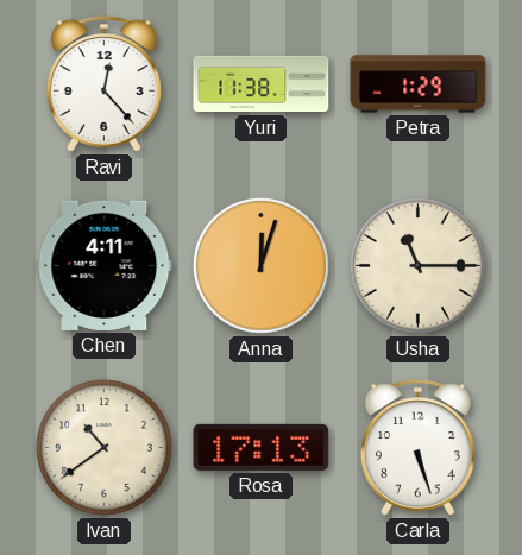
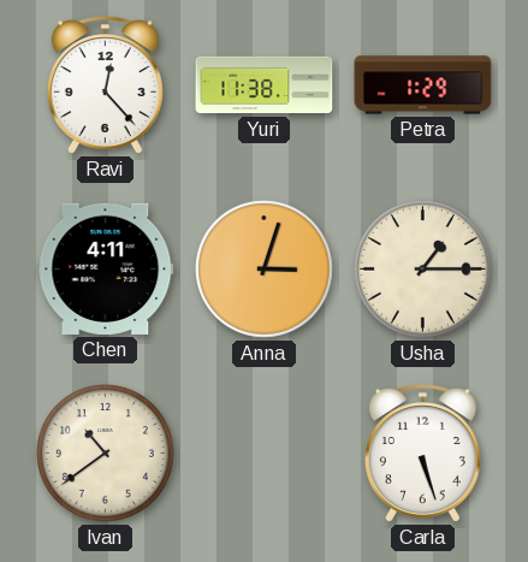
Anna: 12:03 -> 3:03 (265, 270)
Usha: 11:15 -> 1:15 (423, 270)
Rosa: 17:13 -> none (262, 447)
